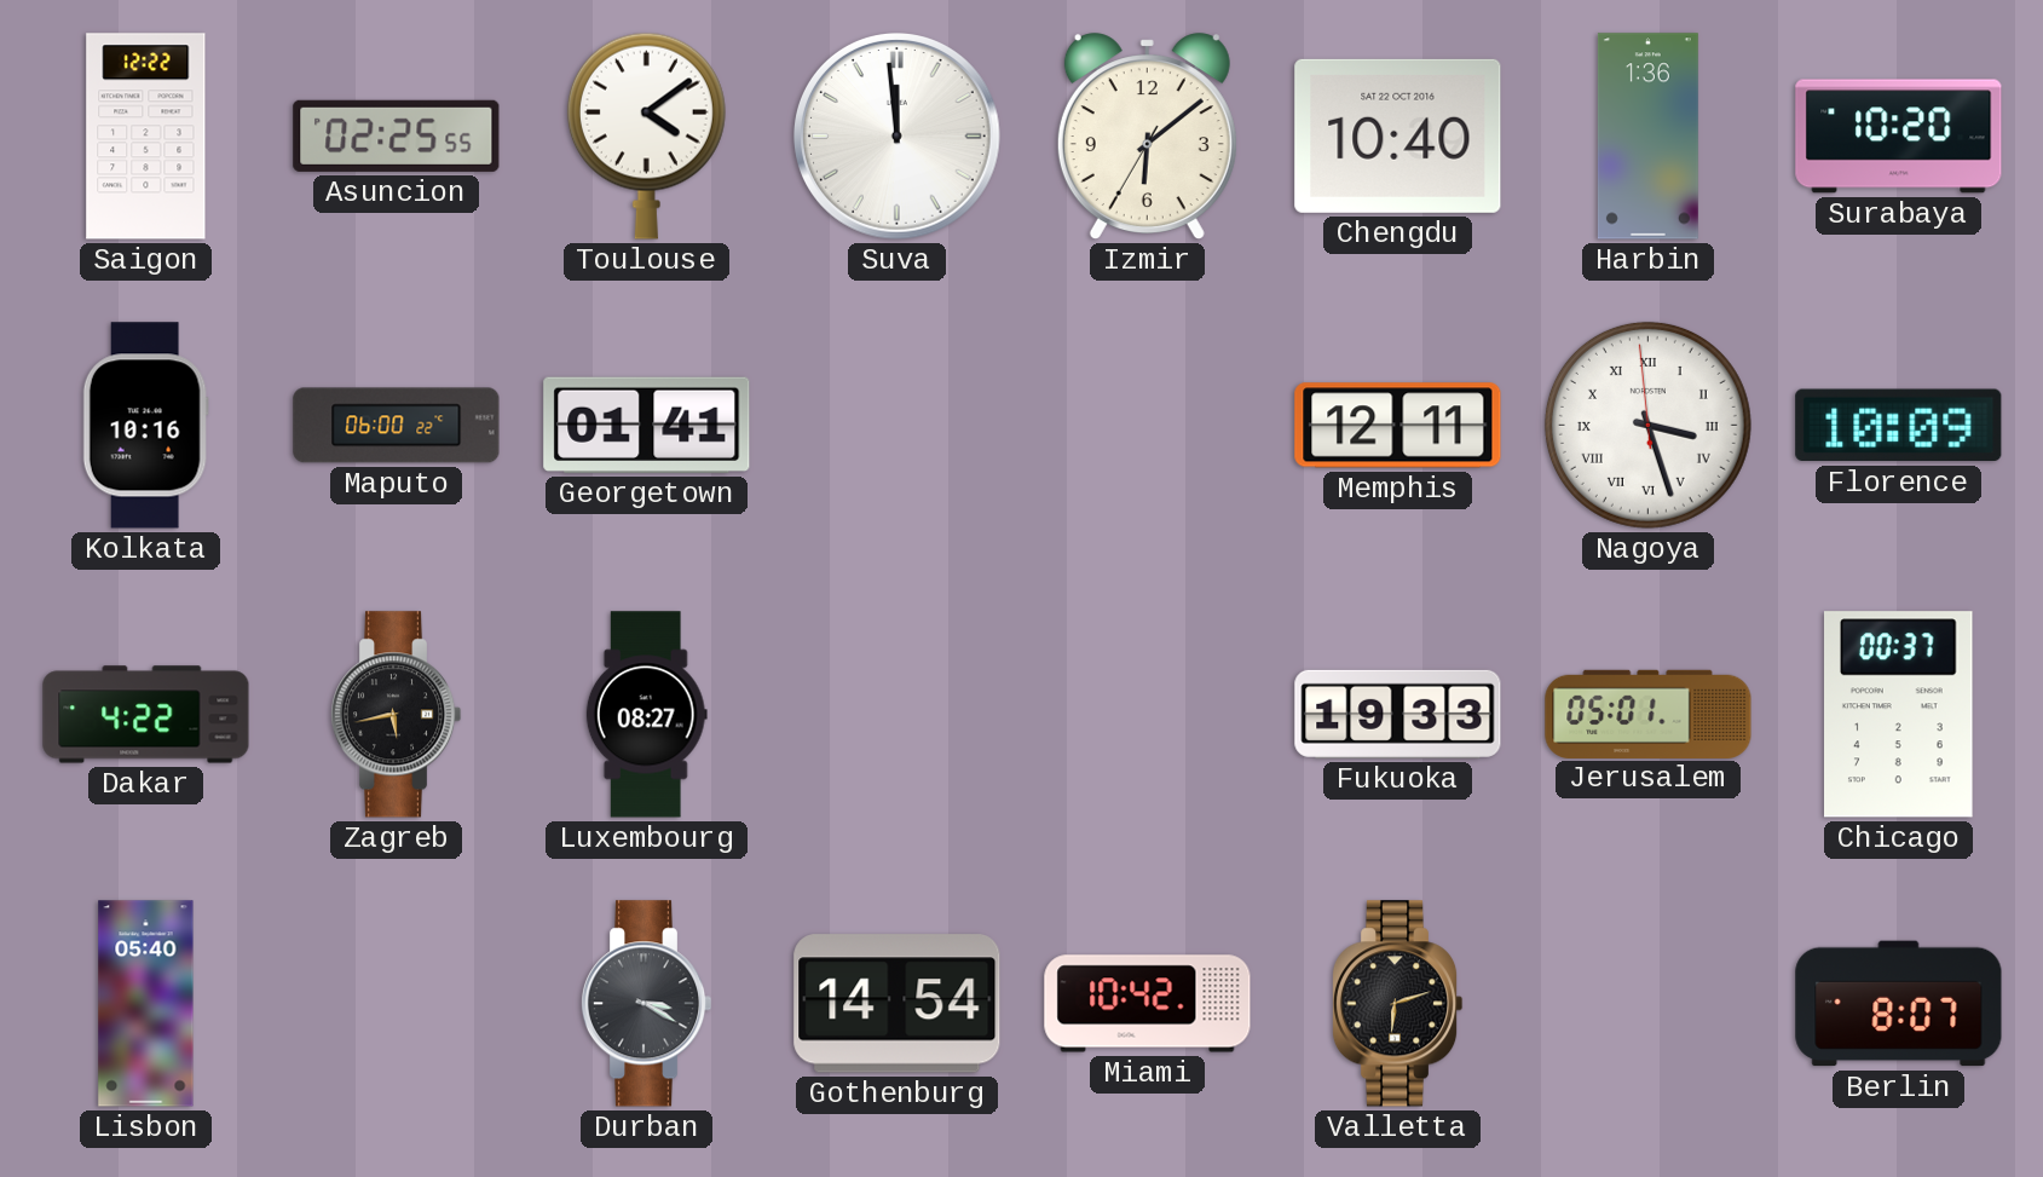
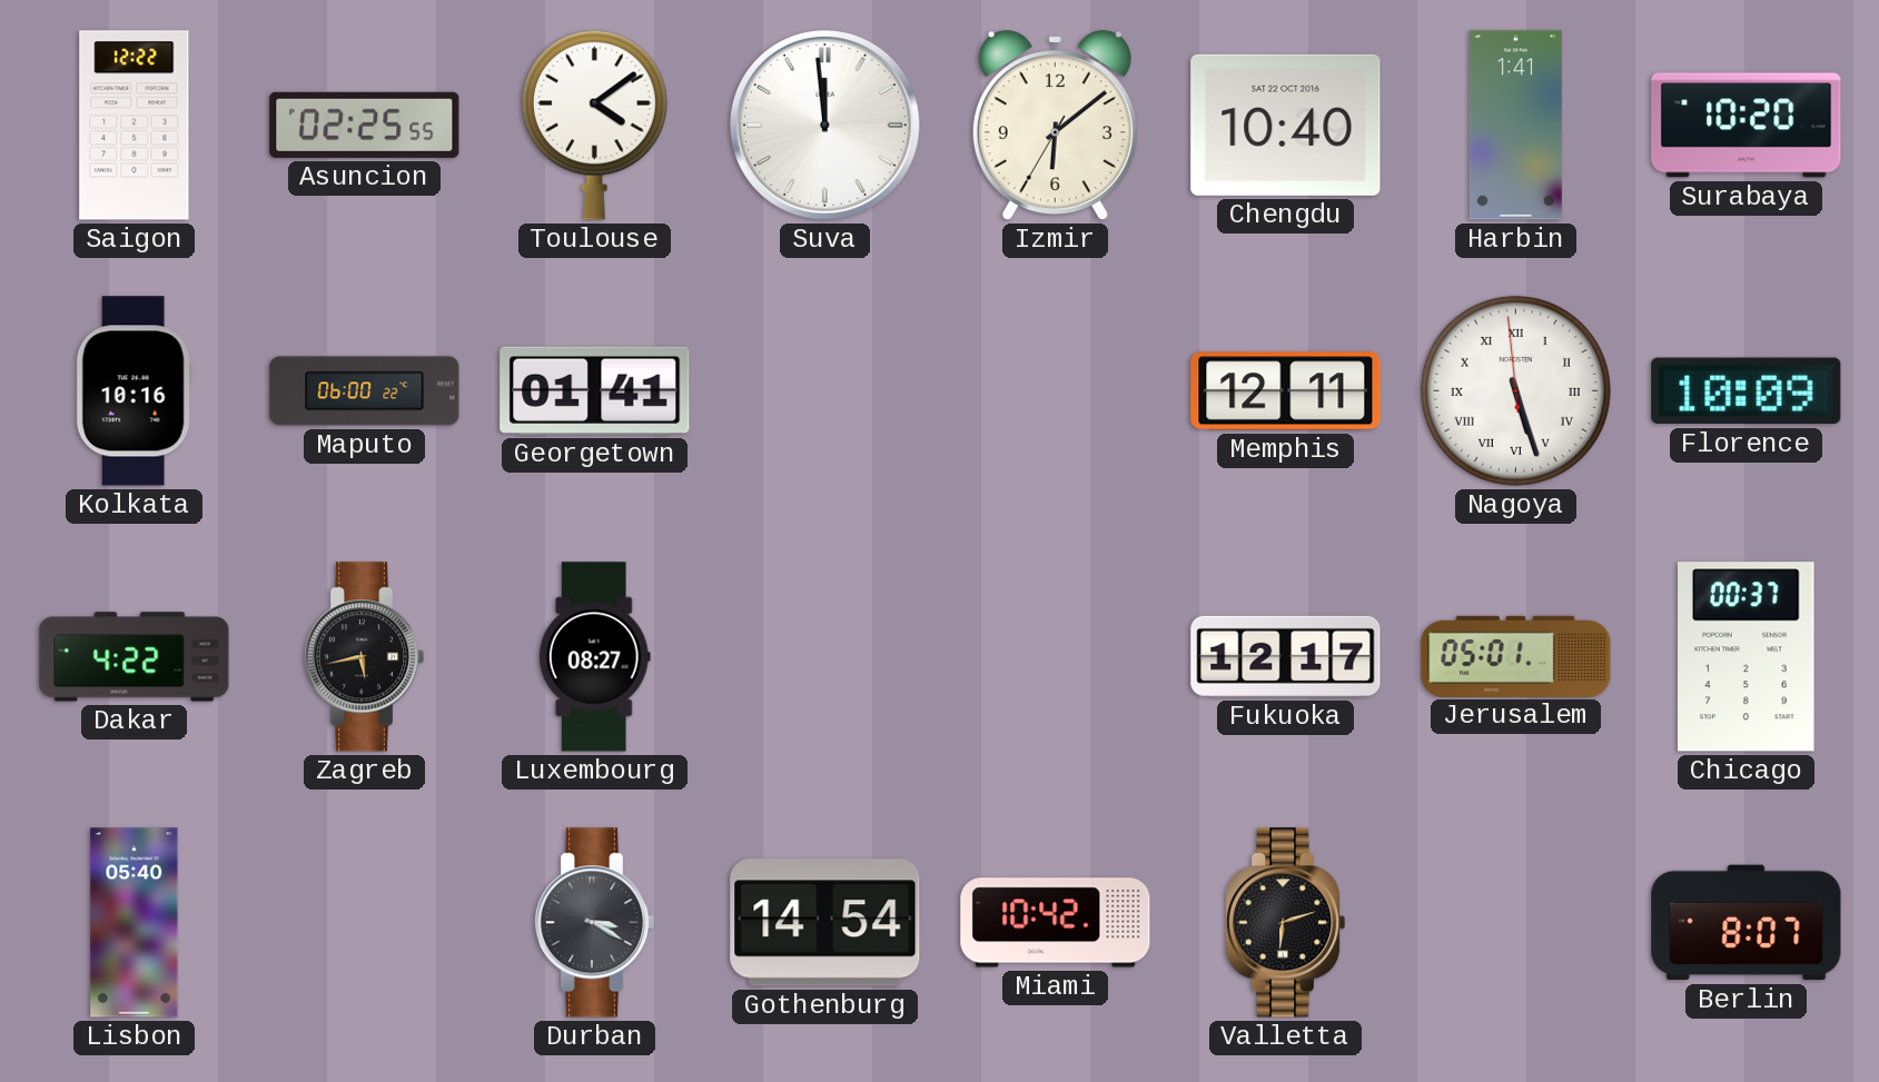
Harbin: 1:36 -> 1:41 (1515, 126)
Nagoya: 3:26 -> 5:26 (1515, 390)
Fukuoka: 19:33 -> 12:17 (1286, 656)
